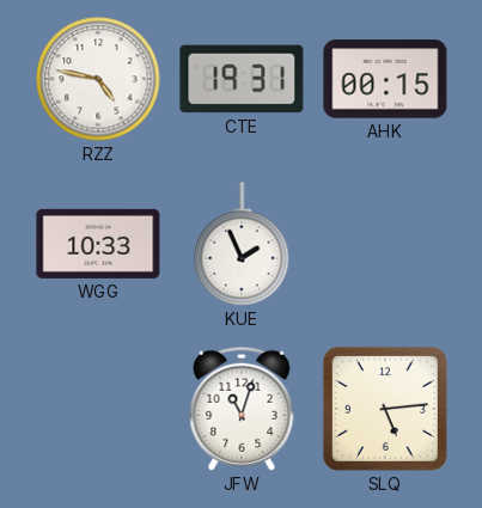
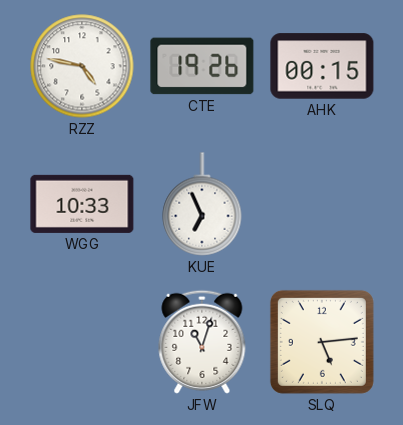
CTE: 19:31 -> 19:26 (202, 66)
KUE: 1:56 -> 6:56 (202, 204)
